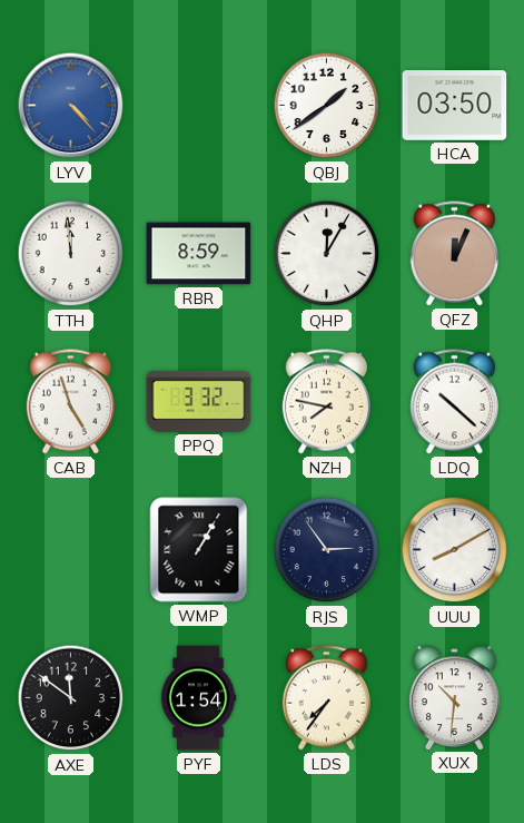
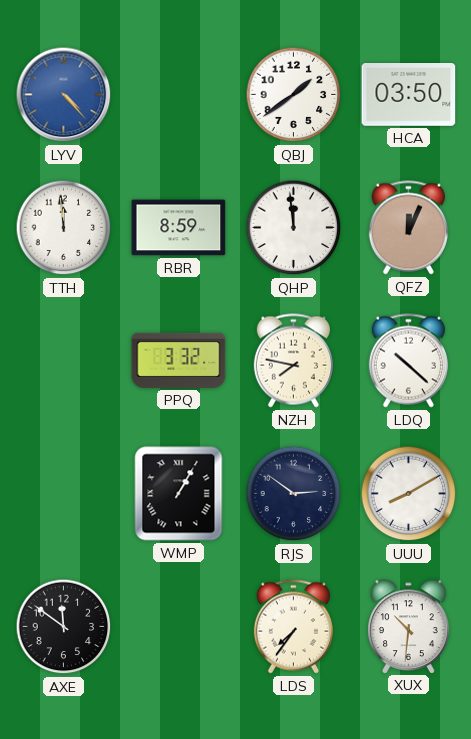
QHP: 12:05 -> 11:59 (294, 228)
CAB: 4:57 -> none (70, 402)
RJS: 2:54 -> 2:51 (294, 494)
PYF: 1:54 -> none (198, 698)
